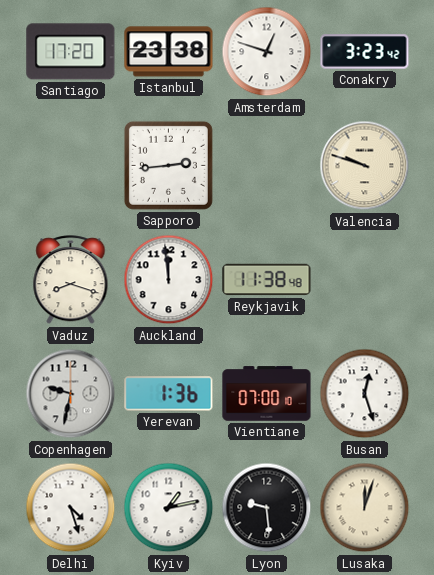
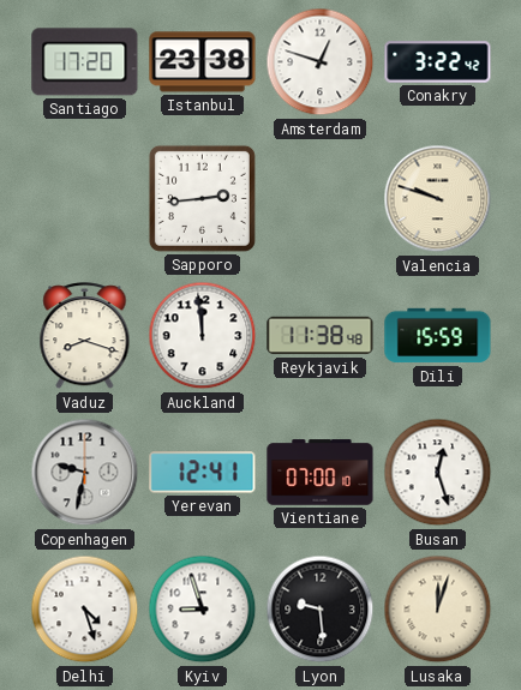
Conakry: 3:23 -> 3:22 (438, 62)
Dili: none -> 15:59 (438, 336)
Yerevan: 1:36 -> 12:41 (203, 473)
Kyiv: 1:13 -> 8:57 (203, 610)
